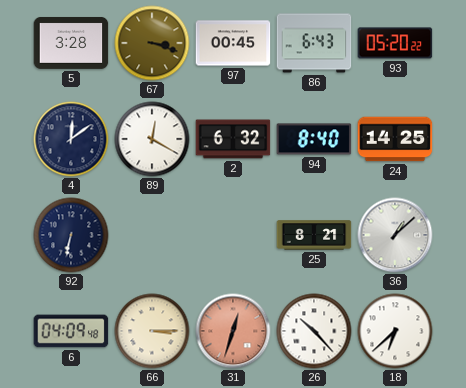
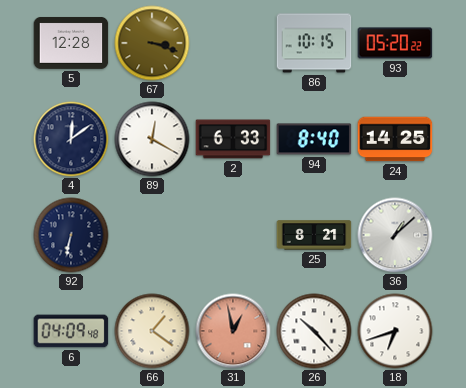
5: 3:28 -> 12:28 (71, 43)
97: 00:45 -> none (233, 43)
86: 6:43 -> 10:15 (314, 43)
2: 6:32 -> 6:33 (233, 139)
66: 3:15 -> 1:21 (152, 331)
31: 12:33 -> 12:58 (233, 331)
18: 6:38 -> 6:42 (395, 331)
